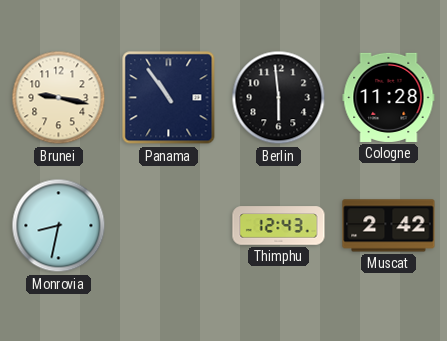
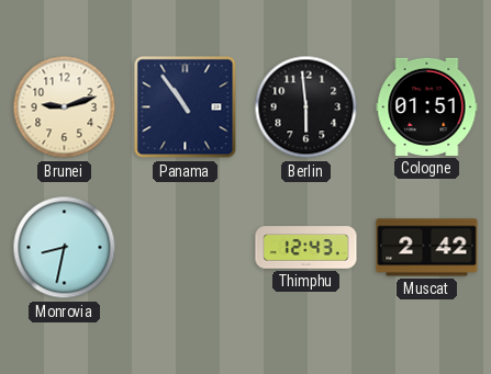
Brunei: 9:17 -> 9:12 (65, 107)
Cologne: 11:28 -> 01:51 (427, 106)
